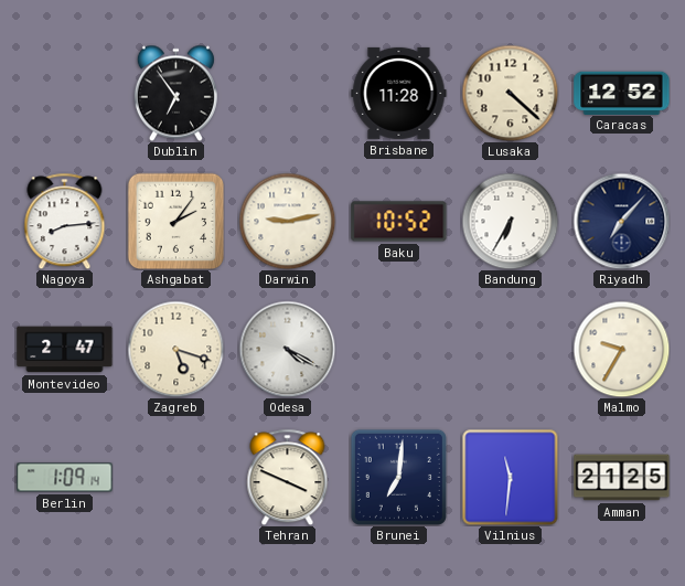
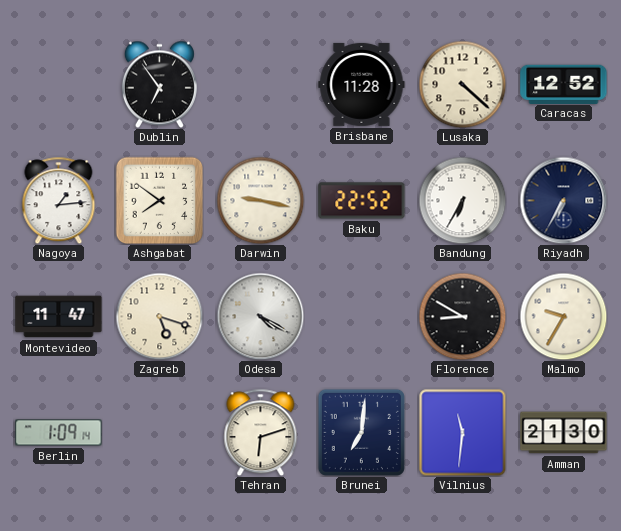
Nagoya: 8:14 -> 1:14 (59, 200)
Ashgabat: 2:06 -> 7:51 (159, 200)
Darwin: 9:13 -> 9:17 (260, 200)
Baku: 10:52 -> 22:52 (362, 201)
Riyadh: 7:07 -> 6:35 (563, 200)
Montevideo: 2:47 -> 11:47 (59, 317)
Florence: none -> 8:50 (462, 316)
Tehran: 3:49 -> 6:12 (261, 432)
Amman: 21:25 -> 21:30 (564, 433)
